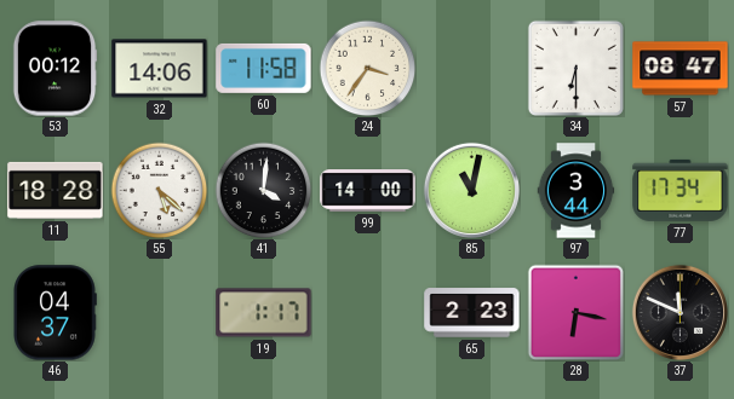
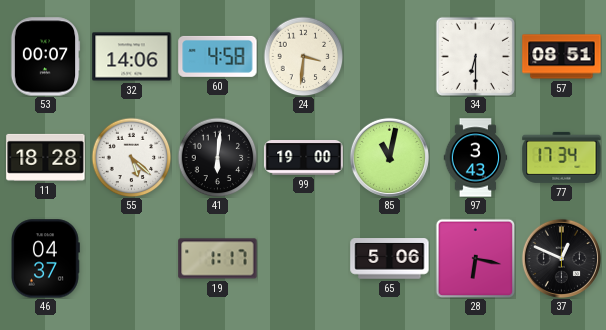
53: 00:12 -> 00:07 (45, 57)
60: 11:58 -> 4:58 (218, 56)
24: 3:36 -> 3:31 (303, 56)
57: 08:47 -> 08:51 (562, 57)
41: 4:01 -> 6:01 (217, 157)
99: 14:00 -> 19:00 (304, 158)
97: 3:44 -> 3:43 (476, 158)
65: 2:23 -> 5:06 (390, 259)
37: 11:49 -> 12:49 (561, 258)
